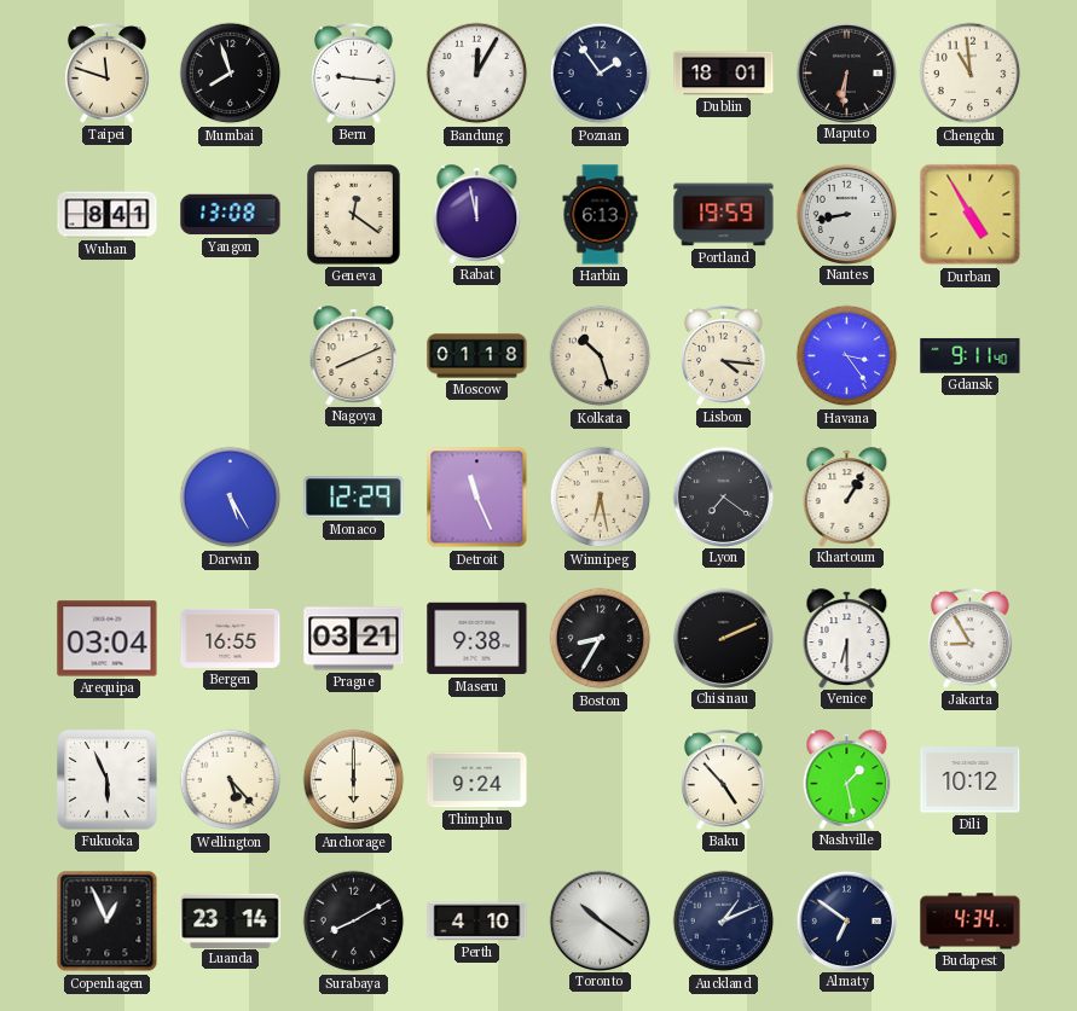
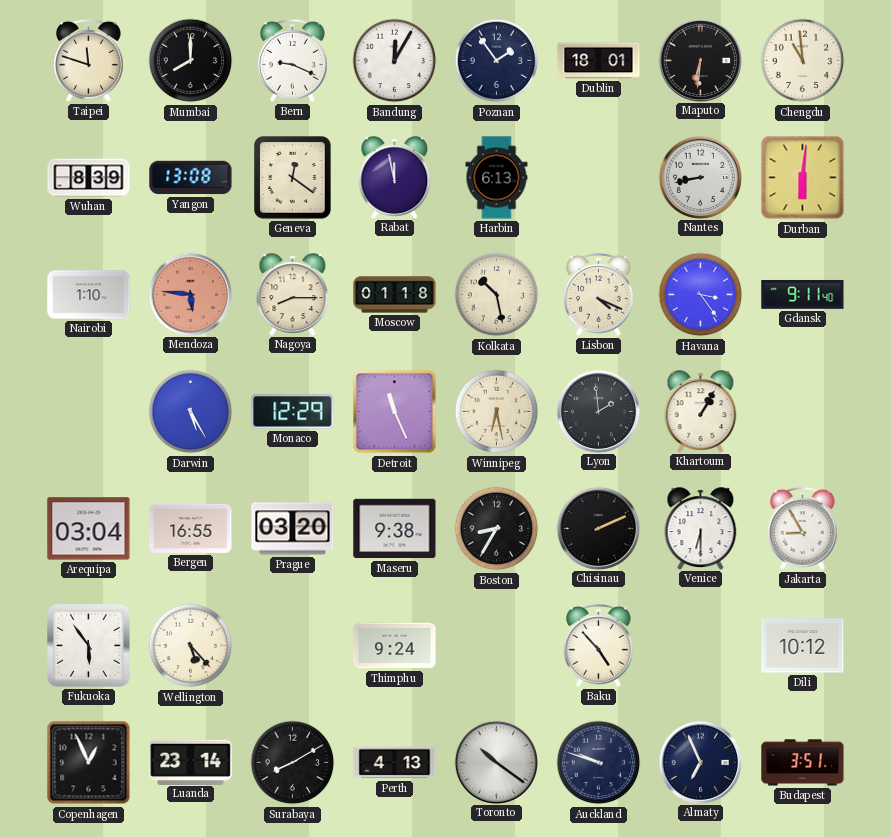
Mumbai: 7:57 -> 8:00 (191, 61)
Bern: 9:16 -> 9:19 (293, 60)
Wuhan: 8:41 -> 8:39 (89, 178)
Portland: 19:59 -> none (724, 215)
Durban: 4:55 -> 6:01 (803, 178)
Nairobi: none -> 1:10 (89, 295)
Mendoza: none -> 5:46 (190, 294)
Nagoya: 8:11 -> 8:15 (293, 294)
Kolkata: 10:27 -> 10:28 (497, 295)
Lisbon: 4:16 -> 4:19 (599, 294)
Lyon: 7:21 -> 1:59 (598, 411)
Prague: 03:21 -> 03:20 (293, 529)
Fukuoka: 5:56 -> 5:54 (89, 646)
Anchorage: 6:00 -> none (354, 780)
Nashville: 1:28 -> none (847, 779)
Perth: 4:10 -> 4:13 (395, 763)
Auckland: 1:11 -> 9:48 (599, 763)
Almaty: 6:51 -> 6:56 (700, 762)
Budapest: 4:34 -> 3:51 (803, 763)
